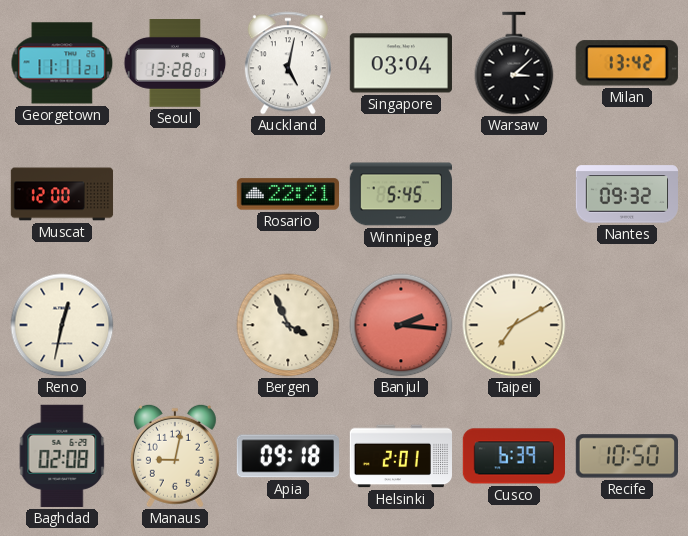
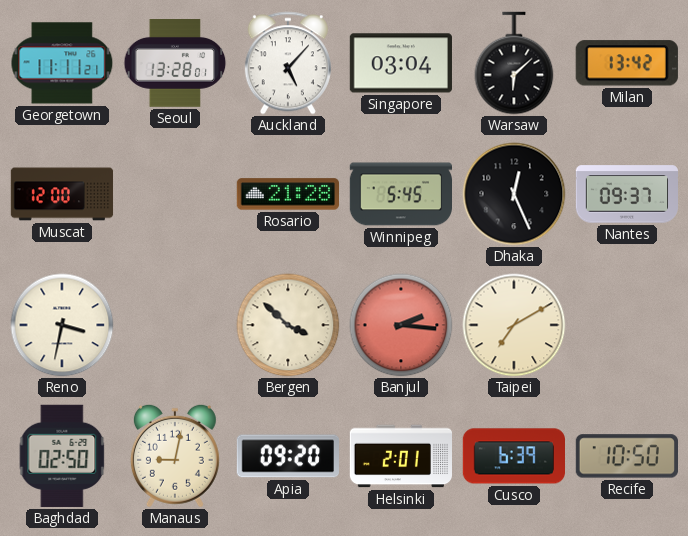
Auckland: 5:02 -> 5:07 (288, 63)
Warsaw: 3:08 -> 6:08 (514, 63)
Rosario: 22:21 -> 21:28 (287, 194)
Dhaka: none -> 12:26 (514, 194)
Nantes: 09:32 -> 09:37 (627, 194)
Reno: 12:32 -> 3:32 (62, 325)
Bergen: 3:56 -> 3:52 (288, 325)
Baghdad: 02:08 -> 02:50 (62, 456)
Apia: 09:18 -> 09:20 (288, 456)
